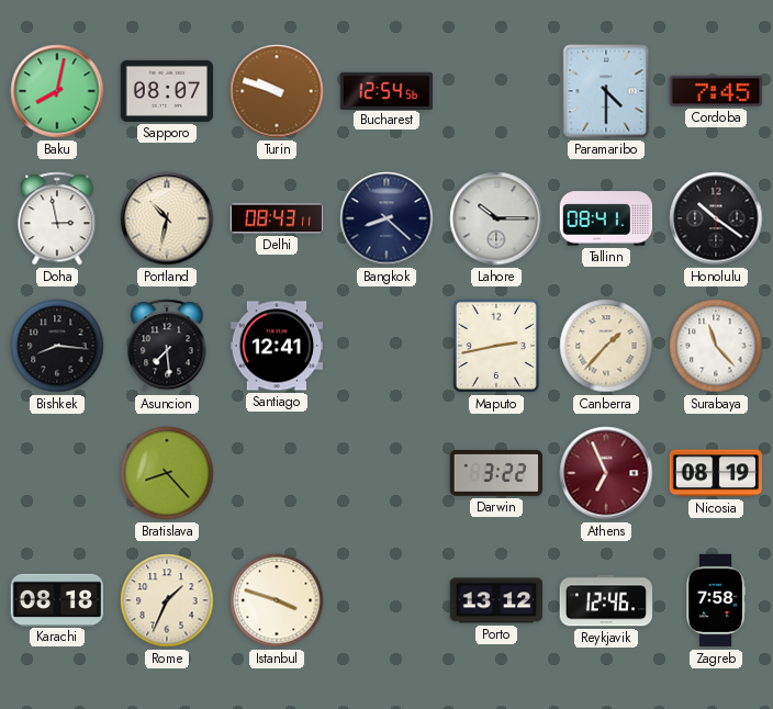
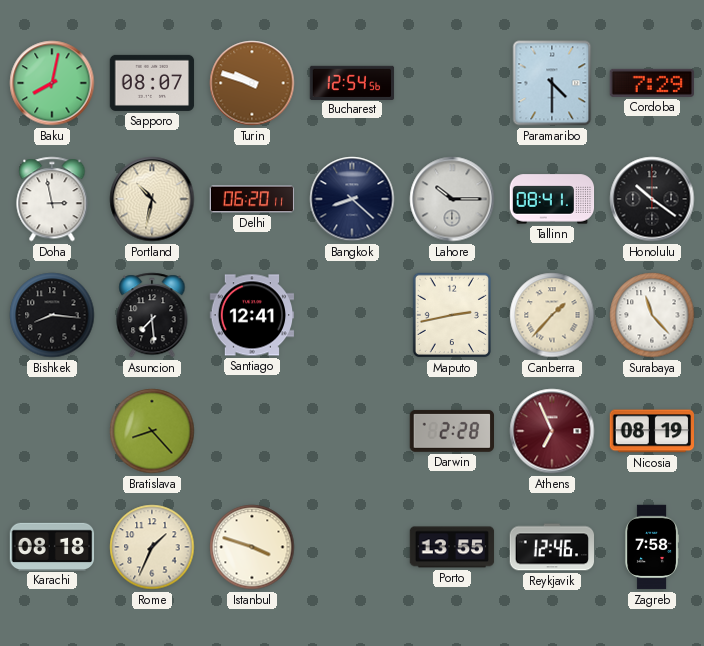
Cordoba: 7:45 -> 7:29 (651, 83)
Delhi: 08:43 -> 06:20 (252, 199)
Darwin: 3:22 -> 2:28 (451, 431)
Porto: 13:12 -> 13:55 (452, 547)
